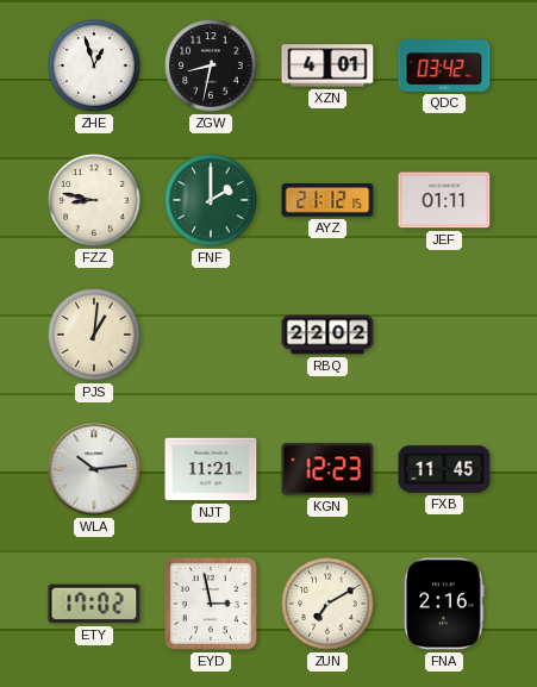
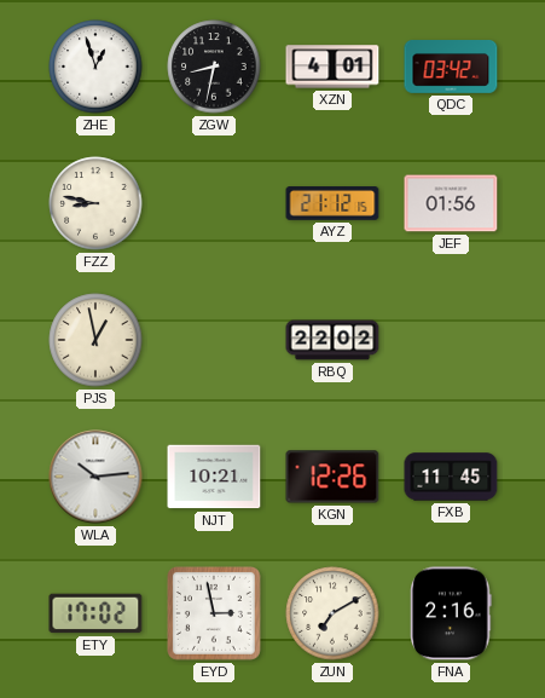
FNF: 2:00 -> none (211, 200)
JEF: 01:11 -> 01:56 (451, 203)
PJS: 1:01 -> 12:58 (95, 340)
NJT: 11:21 -> 10:21 (214, 477)
KGN: 12:23 -> 12:26 (332, 477)
